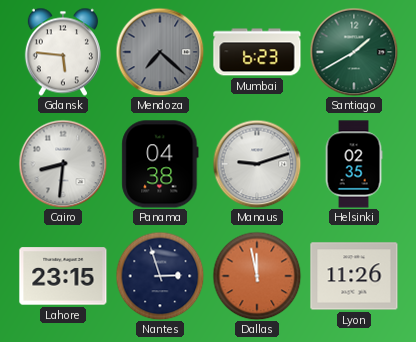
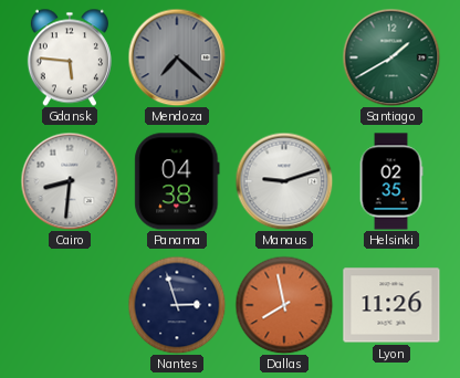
Mumbai: 6:23 -> none (257, 52)
Lahore: 23:15 -> none (63, 276)
Dallas: 11:58 -> 7:58 (284, 305)
